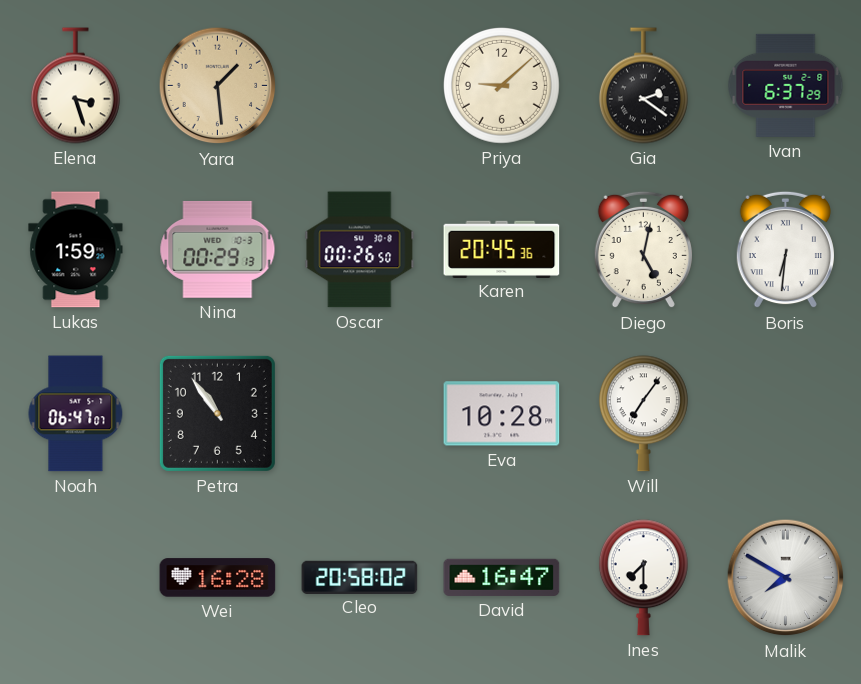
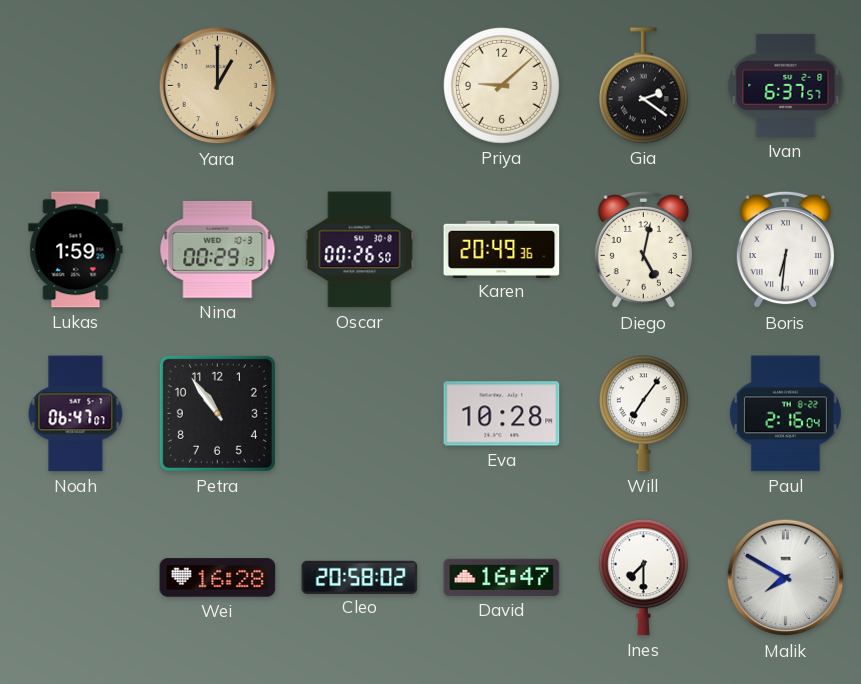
Elena: 3:27 -> none (75, 86)
Yara: 1:29 -> 1:00 (218, 86)
Ivan: 6:37:29 -> 6:37:57 (786, 85)
Karen: 20:45 -> 20:49 (502, 249)
Paul: none -> 2:16 (785, 414)
